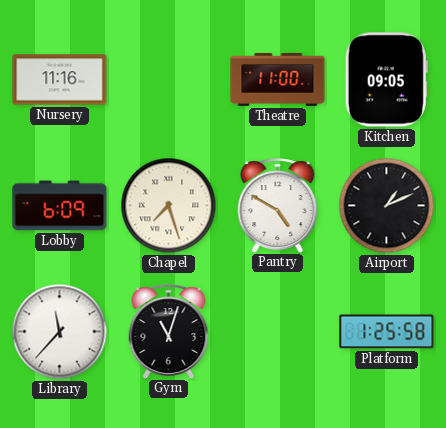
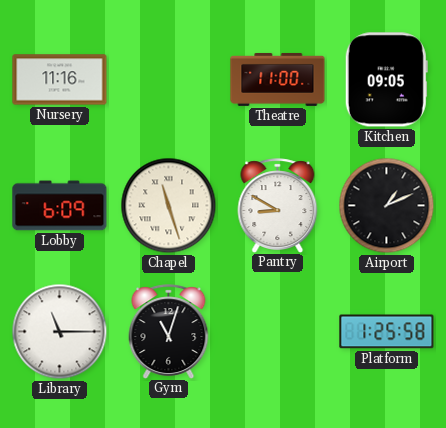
Chapel: 7:27 -> 11:27 (169, 206)
Pantry: 4:50 -> 8:50 (278, 205)
Library: 11:37 -> 11:15 (60, 332)
